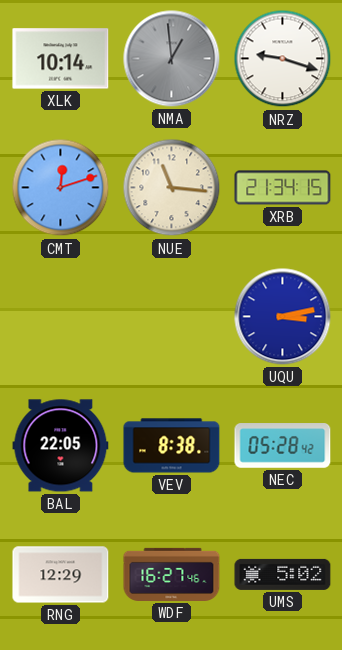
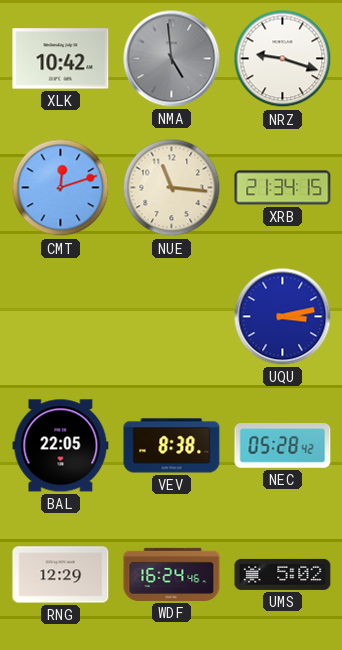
XLK: 10:14 -> 10:42 (61, 59)
NMA: 12:59 -> 4:59 (172, 59)
WDF: 16:27 -> 16:24 (172, 574)
